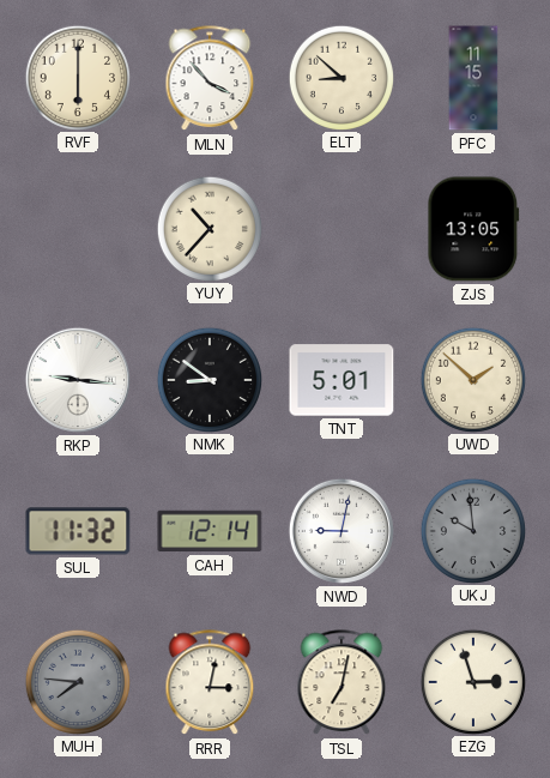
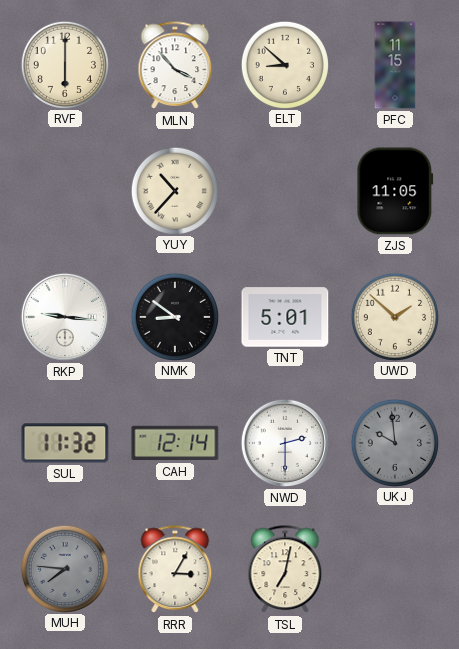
ZJS: 13:05 -> 11:05 (395, 191)
NWD: 9:02 -> 2:30 (285, 443)
RRR: 3:02 -> 3:05 (175, 570)
EZG: 2:57 -> none (472, 681)
